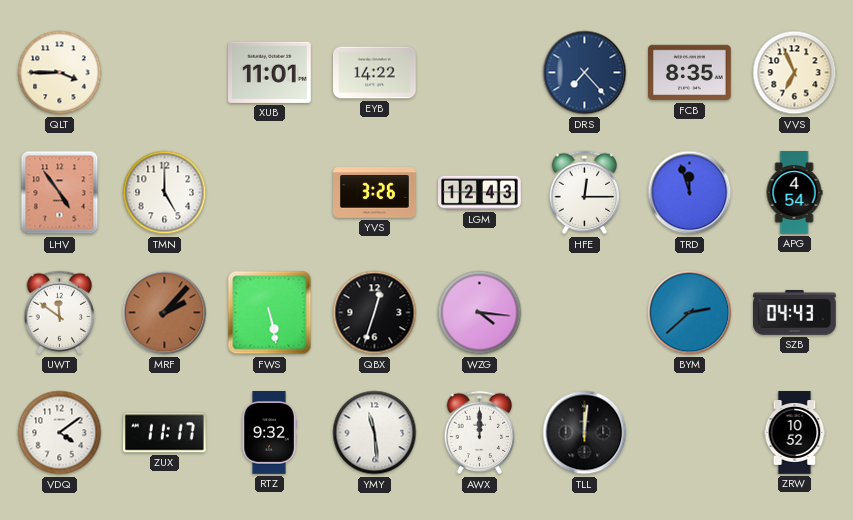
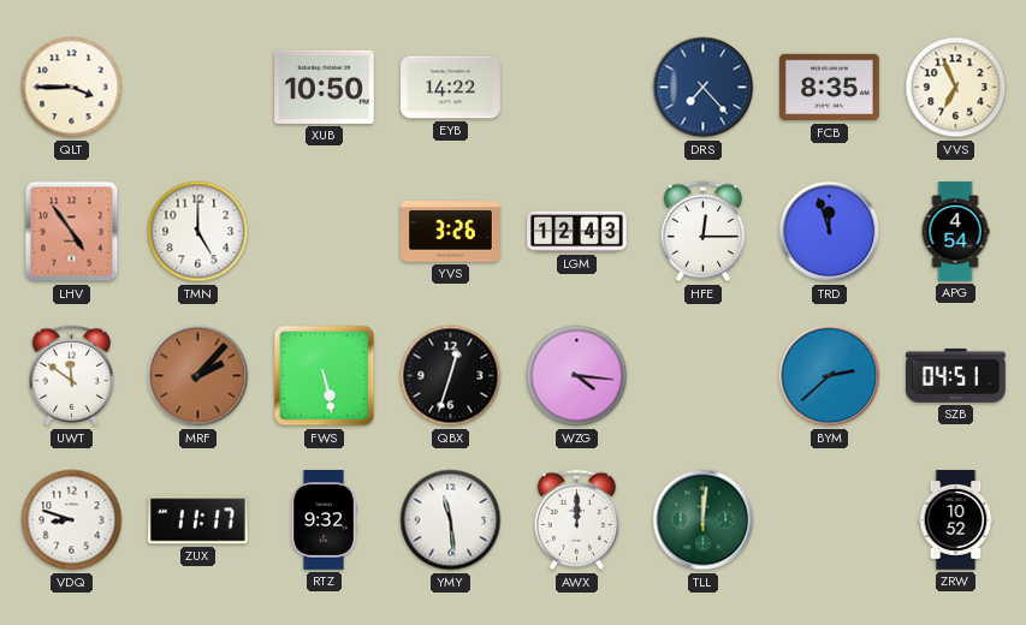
XUB: 11:01 -> 10:50 (325, 87)
SZB: 04:43 -> 04:51 (956, 375)
VDQ: 4:09 -> 8:48 (72, 520)
TLL dial: black -> green (704, 520)
